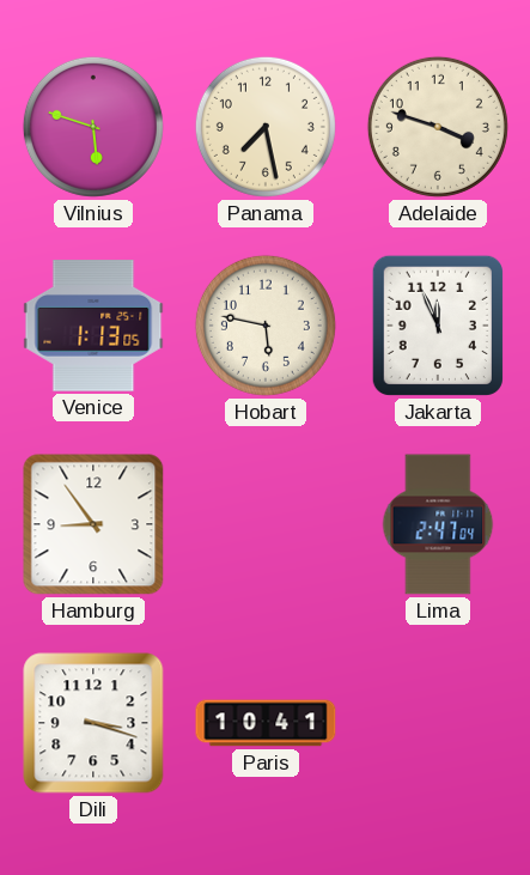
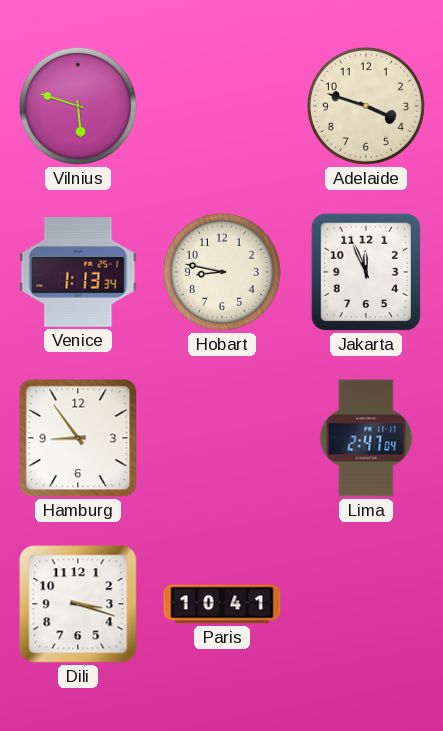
Panama: 7:28 -> none (266, 127)
Venice: 1:13:05 -> 1:13:34 (78, 272)
Hobart: 5:47 -> 8:47 (222, 272)
